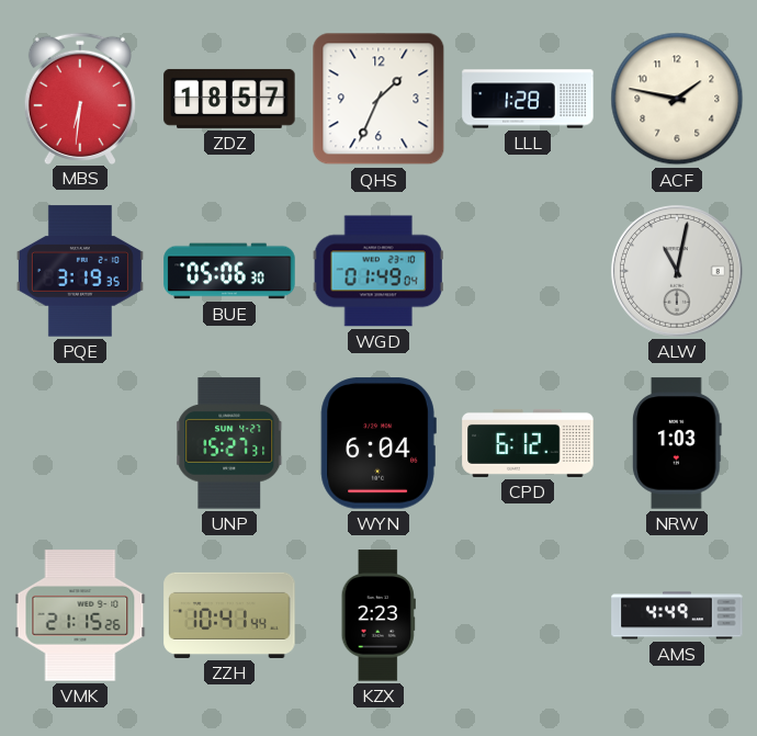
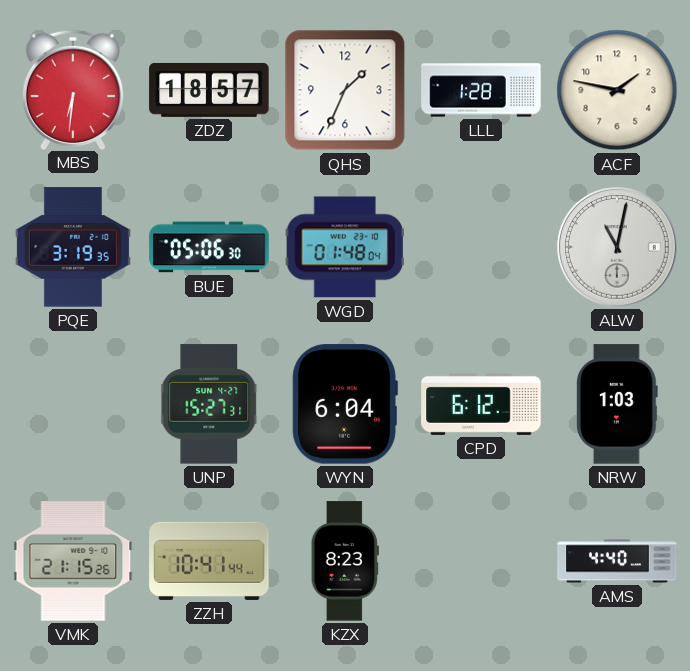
WGD: 01:49 -> 01:48 (345, 247)
KZX: 2:23 -> 8:23 (345, 561)
AMS: 4:49 -> 4:40 (617, 561)
